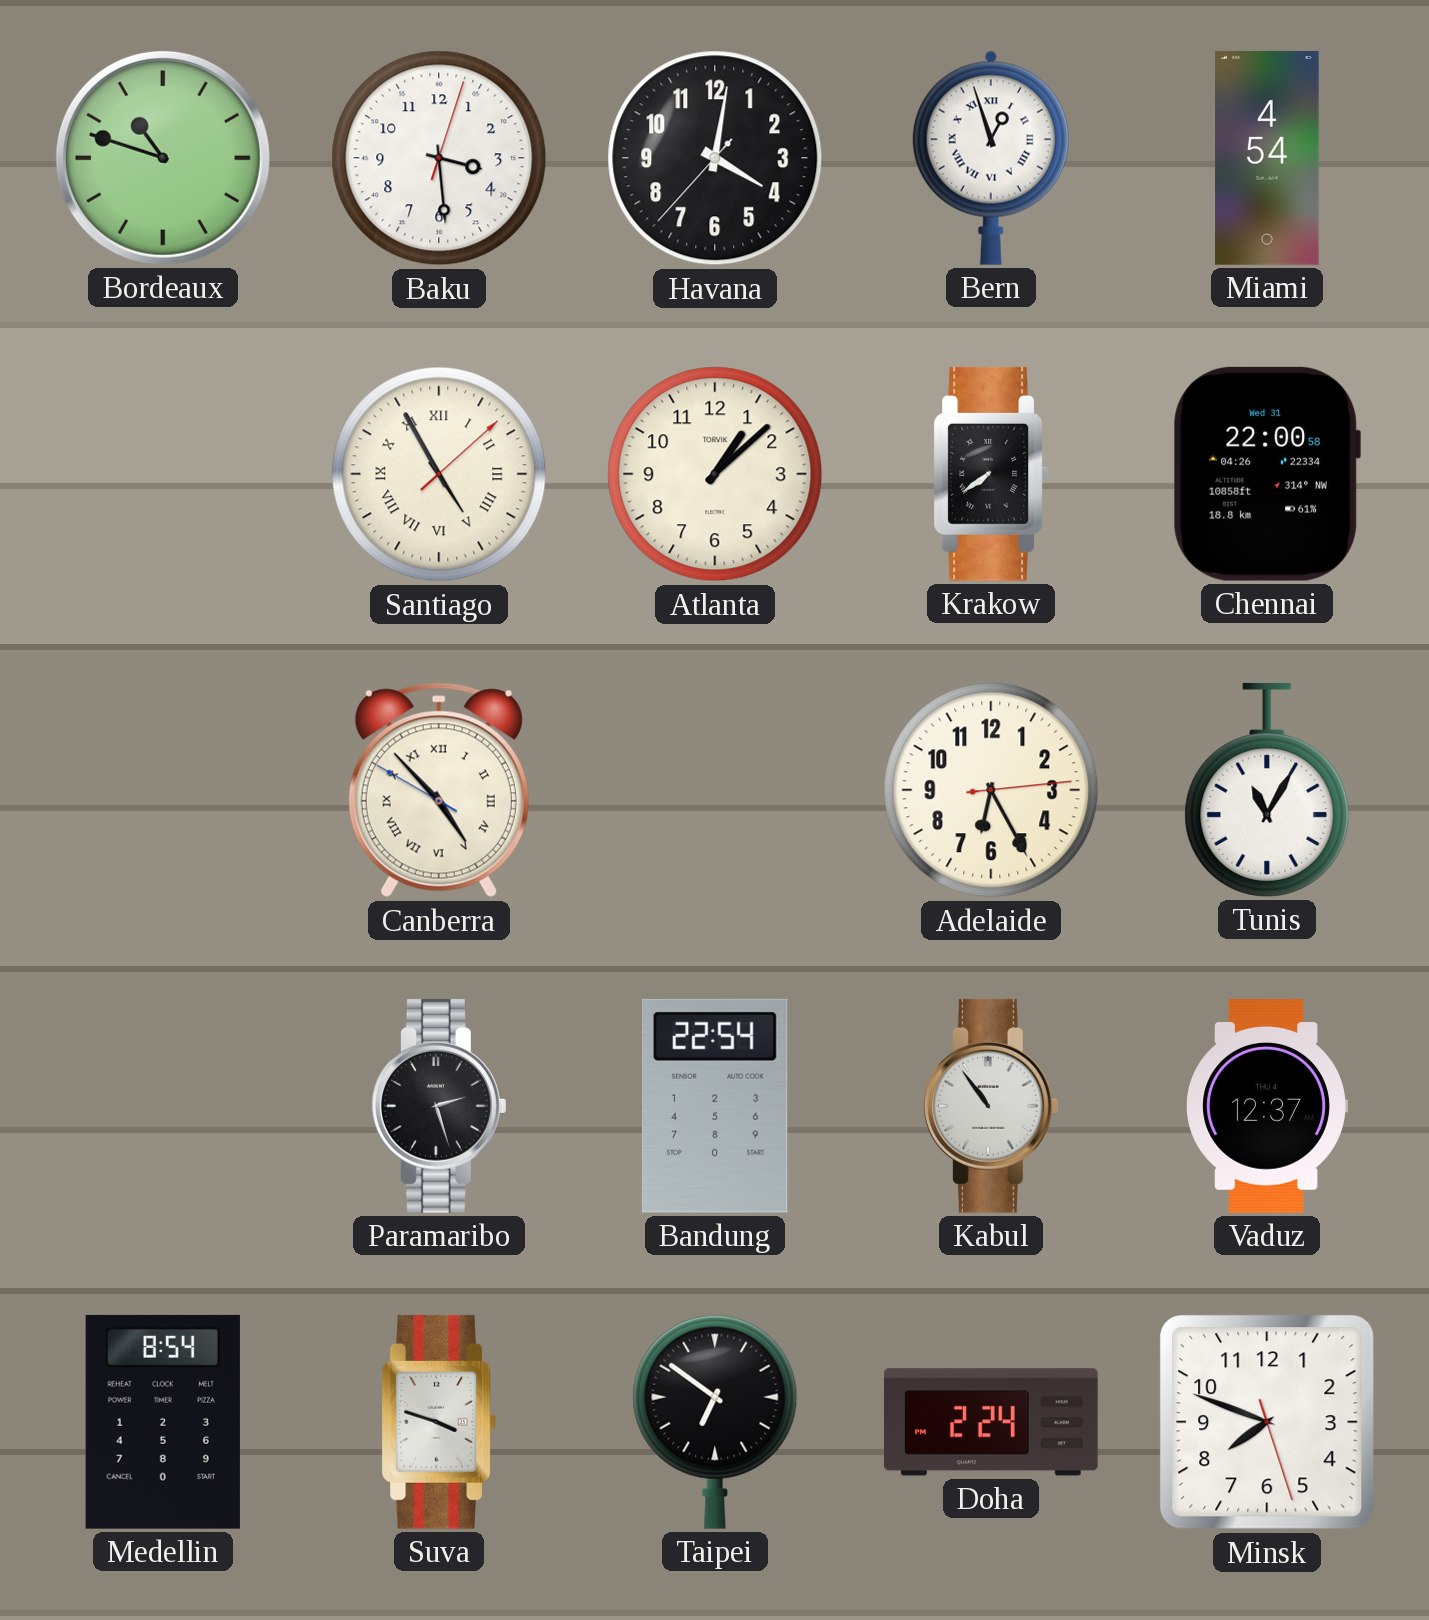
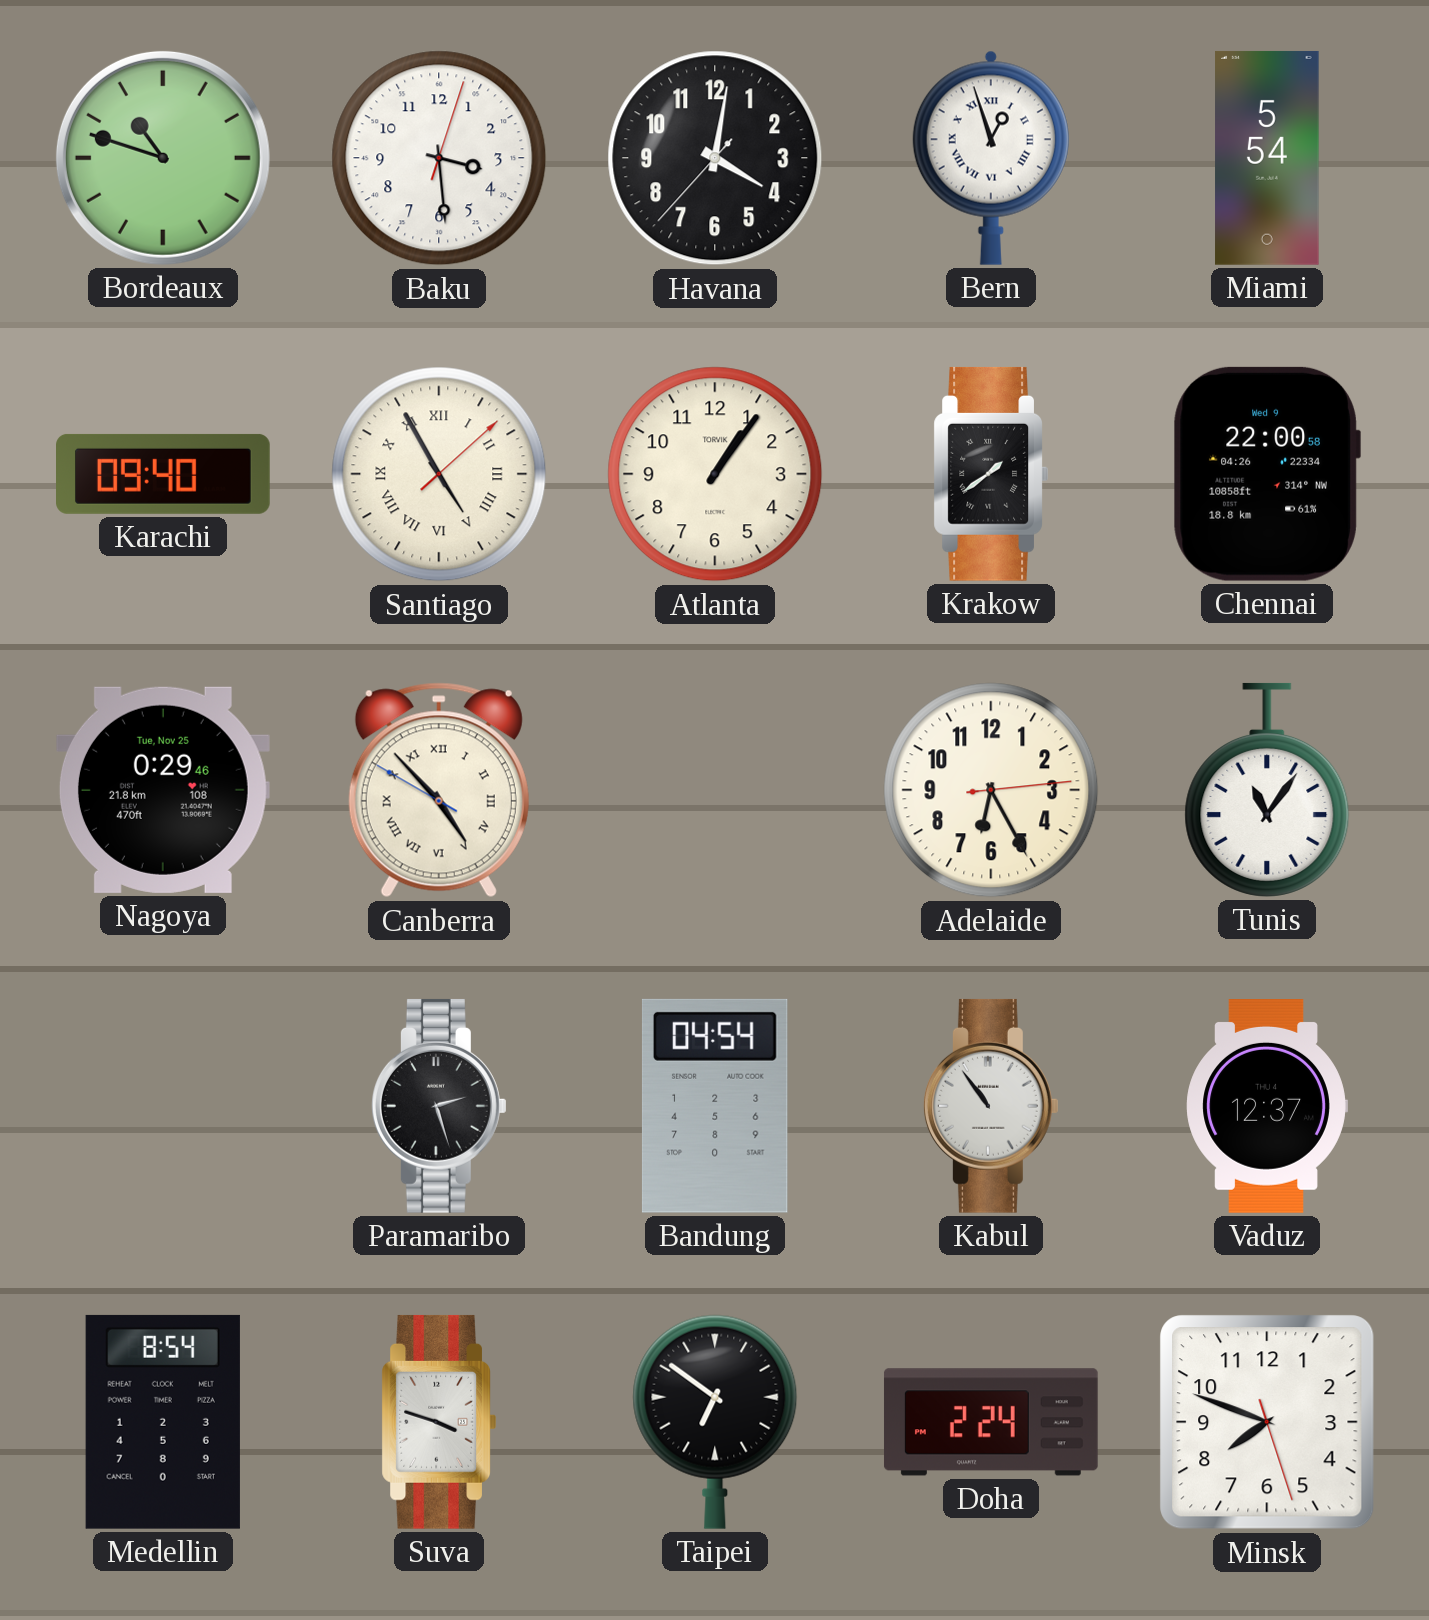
Miami: 4:54 -> 5:54 (1267, 158)
Karachi: none -> 09:40 (164, 474)
Atlanta: 1:08 -> 1:06 (715, 474)
Krakow: 7:39 -> 1:39 (990, 474)
Chennai date: Wed 31 -> Wed 9 (1267, 474)
Nagoya: none -> 0:29 (163, 790)
Tunis: 11:05 -> 11:06 (1267, 790)
Bandung: 22:54 -> 04:54 (715, 1106)
